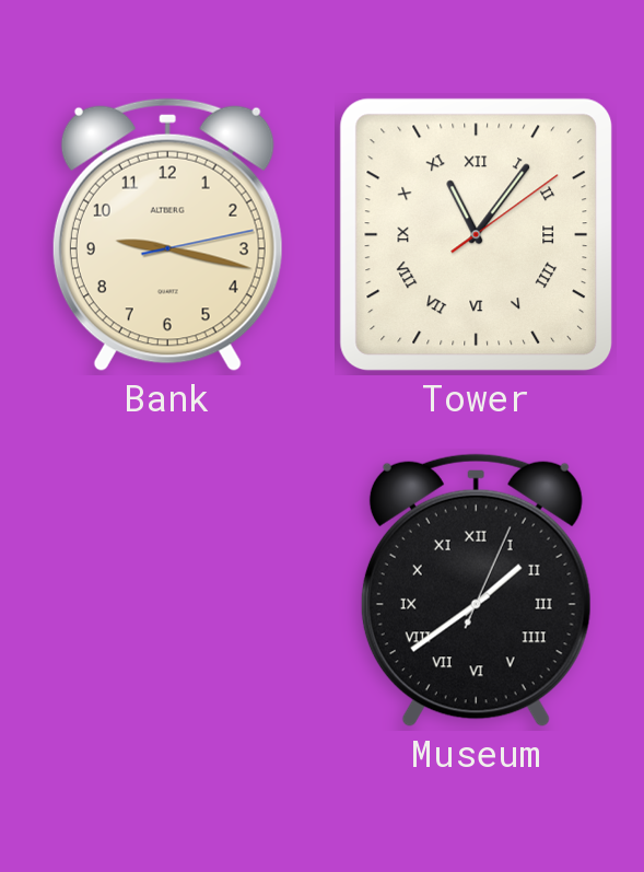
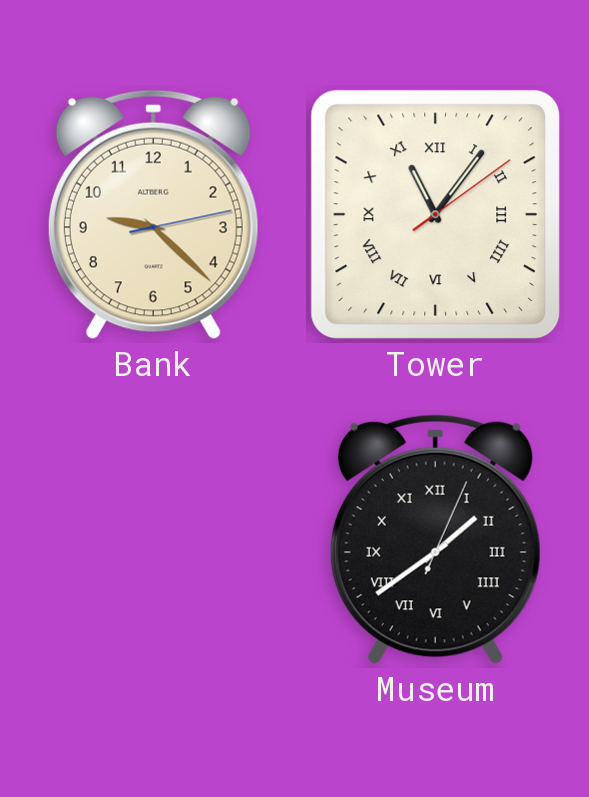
Bank: 9:17 -> 9:22 (153, 215)
